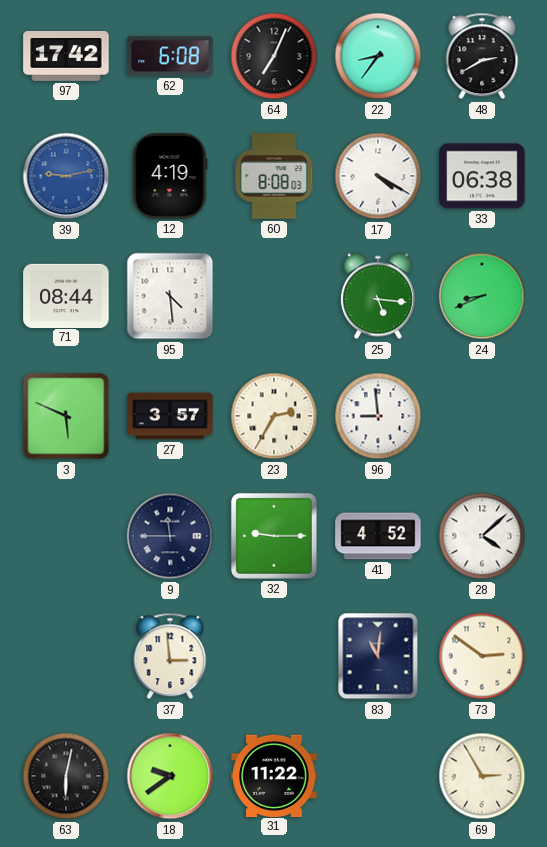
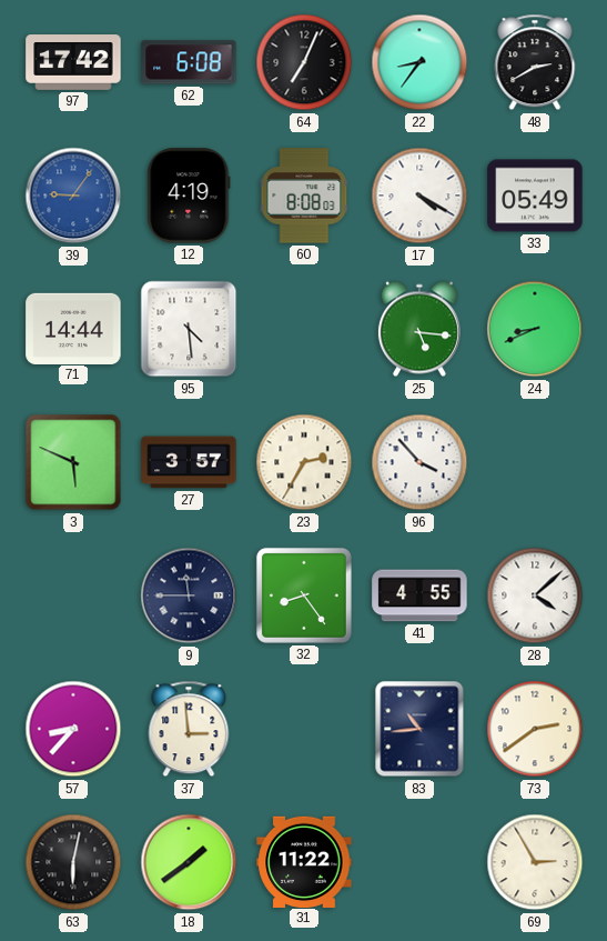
39: 9:13 -> 9:06 (73, 196)
33: 06:38 -> 05:49 (535, 196)
71: 08:44 -> 14:44 (73, 328)
96: 8:59 -> 3:53 (419, 462)
32: 9:15 -> 8:24 (304, 595)
41: 4:52 -> 4:55 (419, 595)
57: none -> 8:37 (73, 729)
83: 11:01 -> 10:44 (419, 729)
73: 2:51 -> 2:39 (535, 729)
18: 9:39 -> 1:39 (189, 862)
